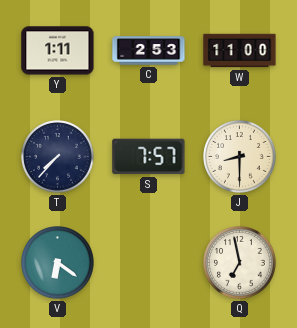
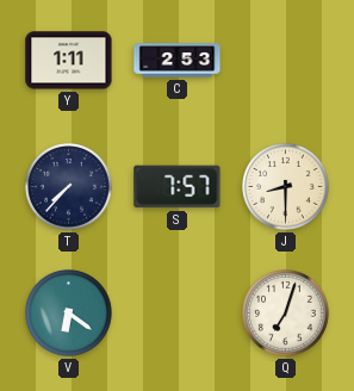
W: 11:00 -> none (240, 51)
Q: 6:58 -> 7:03 (286, 314)
